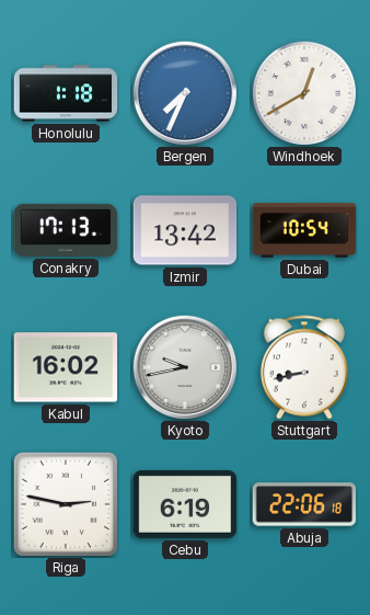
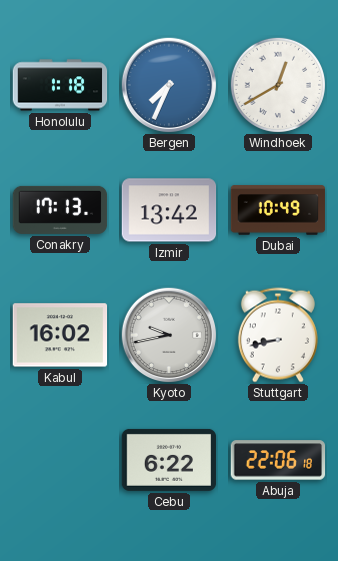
Dubai: 10:54 -> 10:49 (278, 210)
Riga: 2:47 -> none (65, 503)
Cebu: 6:19 -> 6:22 (169, 460)
